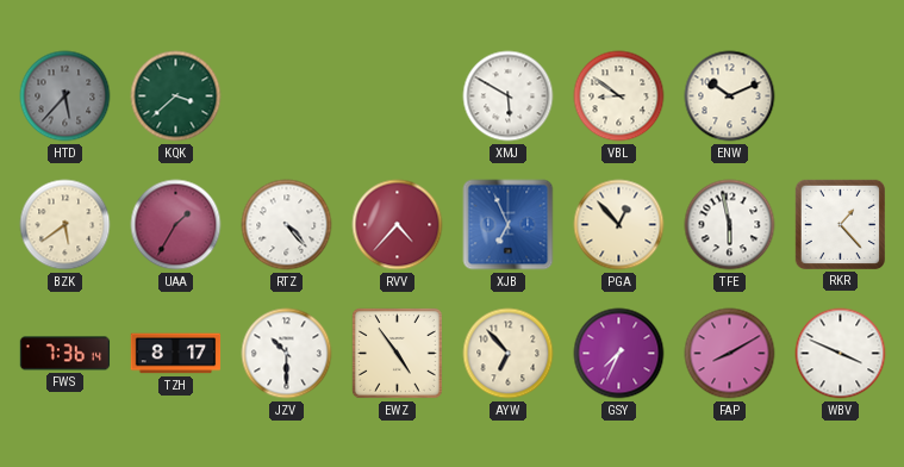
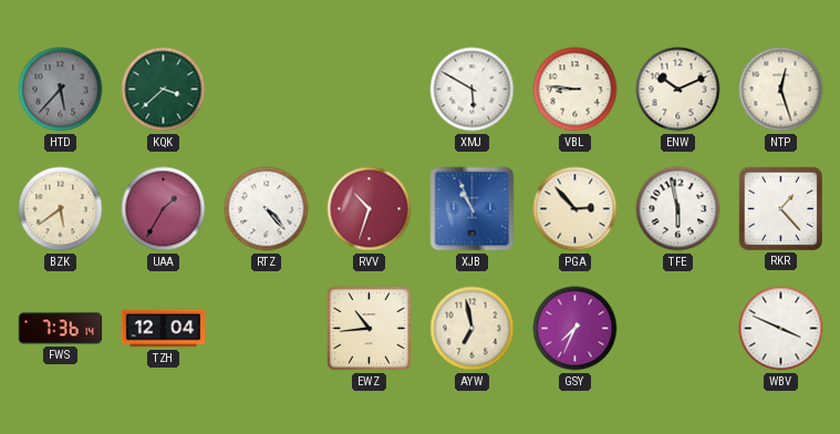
VBL: 8:51 -> 8:46 (575, 90)
NTP: none -> 12:27 (781, 90)
RVV: 4:37 -> 10:33 (370, 209)
XJB: 6:56 -> 10:56 (473, 209)
PGA: 12:53 -> 2:53 (575, 209)
TZH: 8:17 -> 12:04 (164, 329)
JZV: 10:30 -> none (287, 354)
EWZ: 4:54 -> 10:44 (369, 328)
AYW: 6:53 -> 6:58 (473, 329)
FAP: 8:10 -> none (730, 354)
